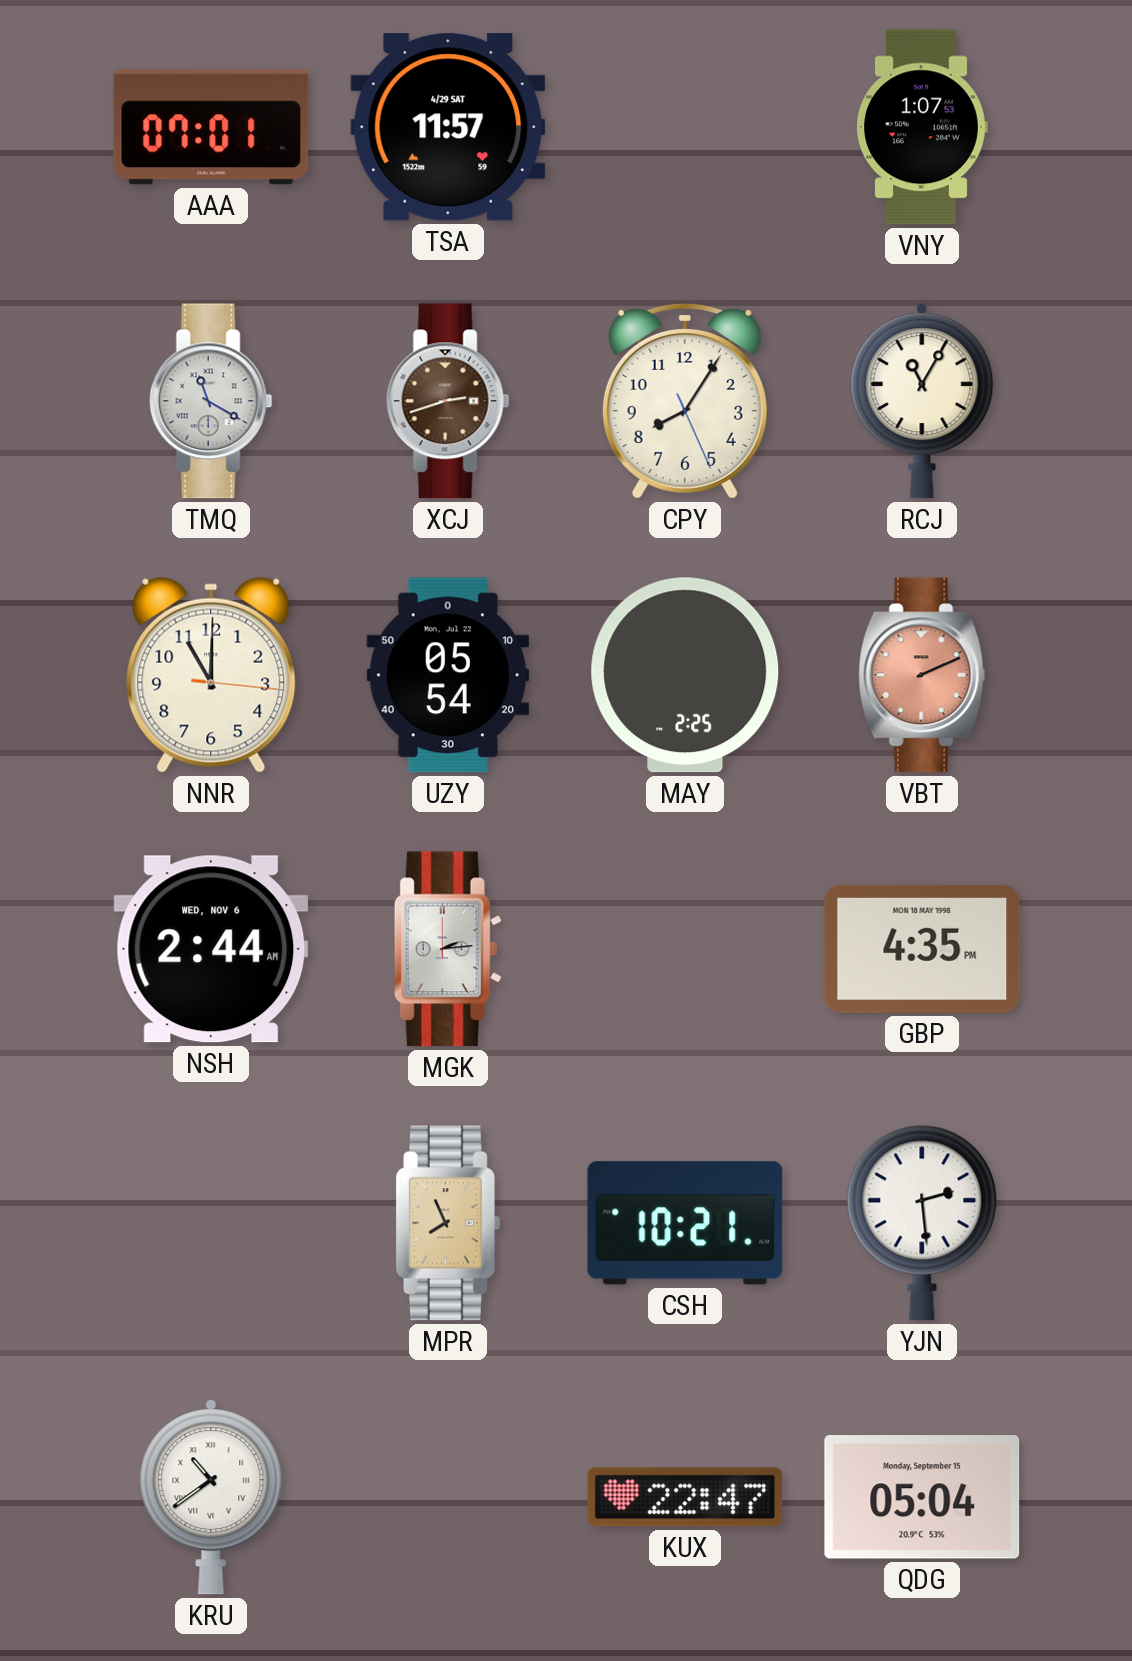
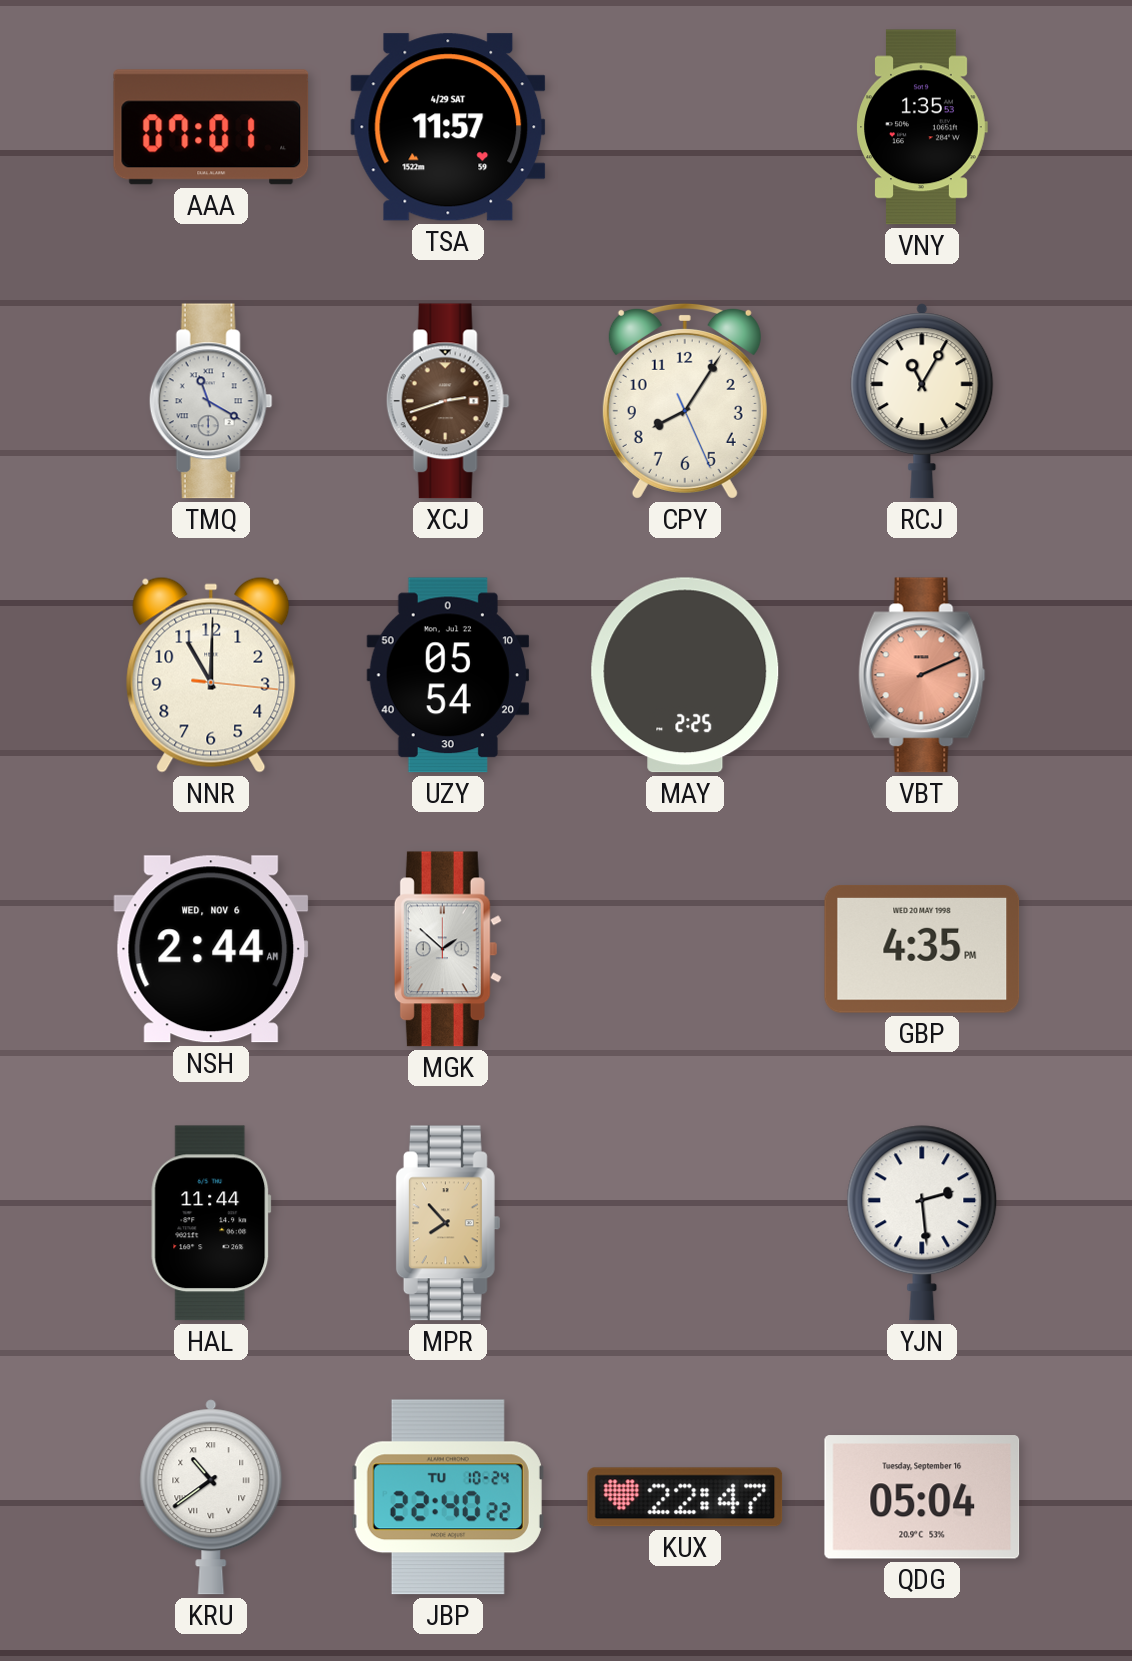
VNY: 1:07 -> 1:35 (922, 127)
MGK: 2:14 -> 1:52 (448, 949)
GBP date: MON 18 MAY 1998 -> WED 20 MAY 1998 (922, 949)
HAL: none -> 11:44 (211, 1223)
MPR: 7:56 -> 7:53 (447, 1223)
CSH: 10:21 -> none (685, 1223)
JBP: none -> 22:40 (448, 1497)
QDG date: Monday, September 15 -> Tuesday, September 16 (922, 1497)
